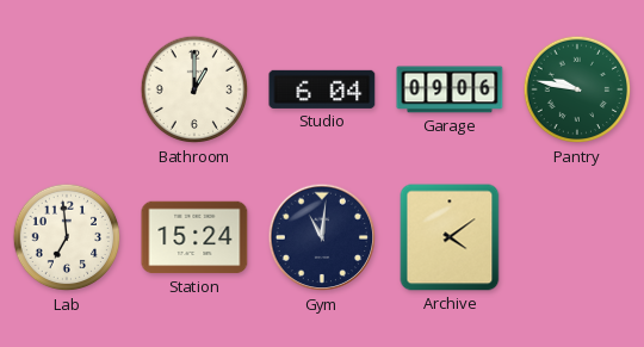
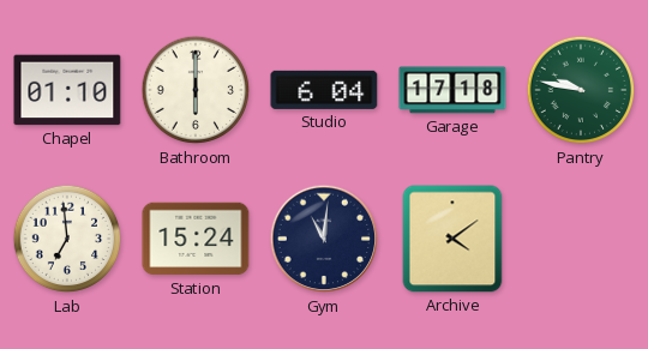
Chapel: none -> 01:10 (67, 90)
Bathroom: 1:00 -> 6:00 (196, 90)
Garage: 09:06 -> 17:18 (452, 90)
